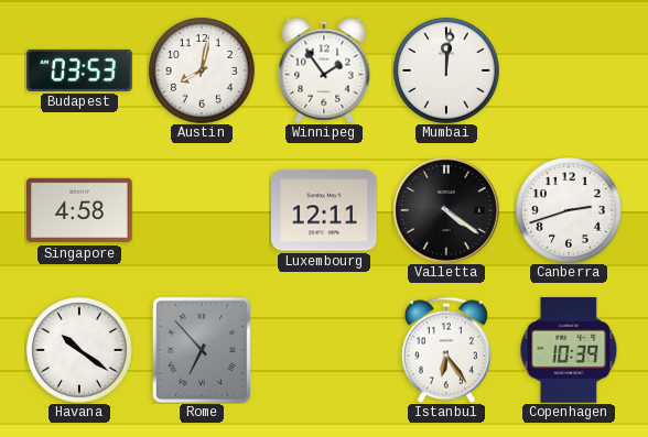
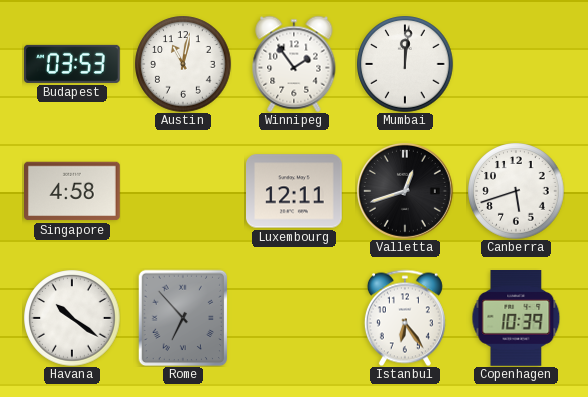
Austin: 8:02 -> 11:02 (183, 64)
Valletta: 4:21 -> 12:42 (405, 191)
Canberra: 2:42 -> 5:42 (516, 191)
